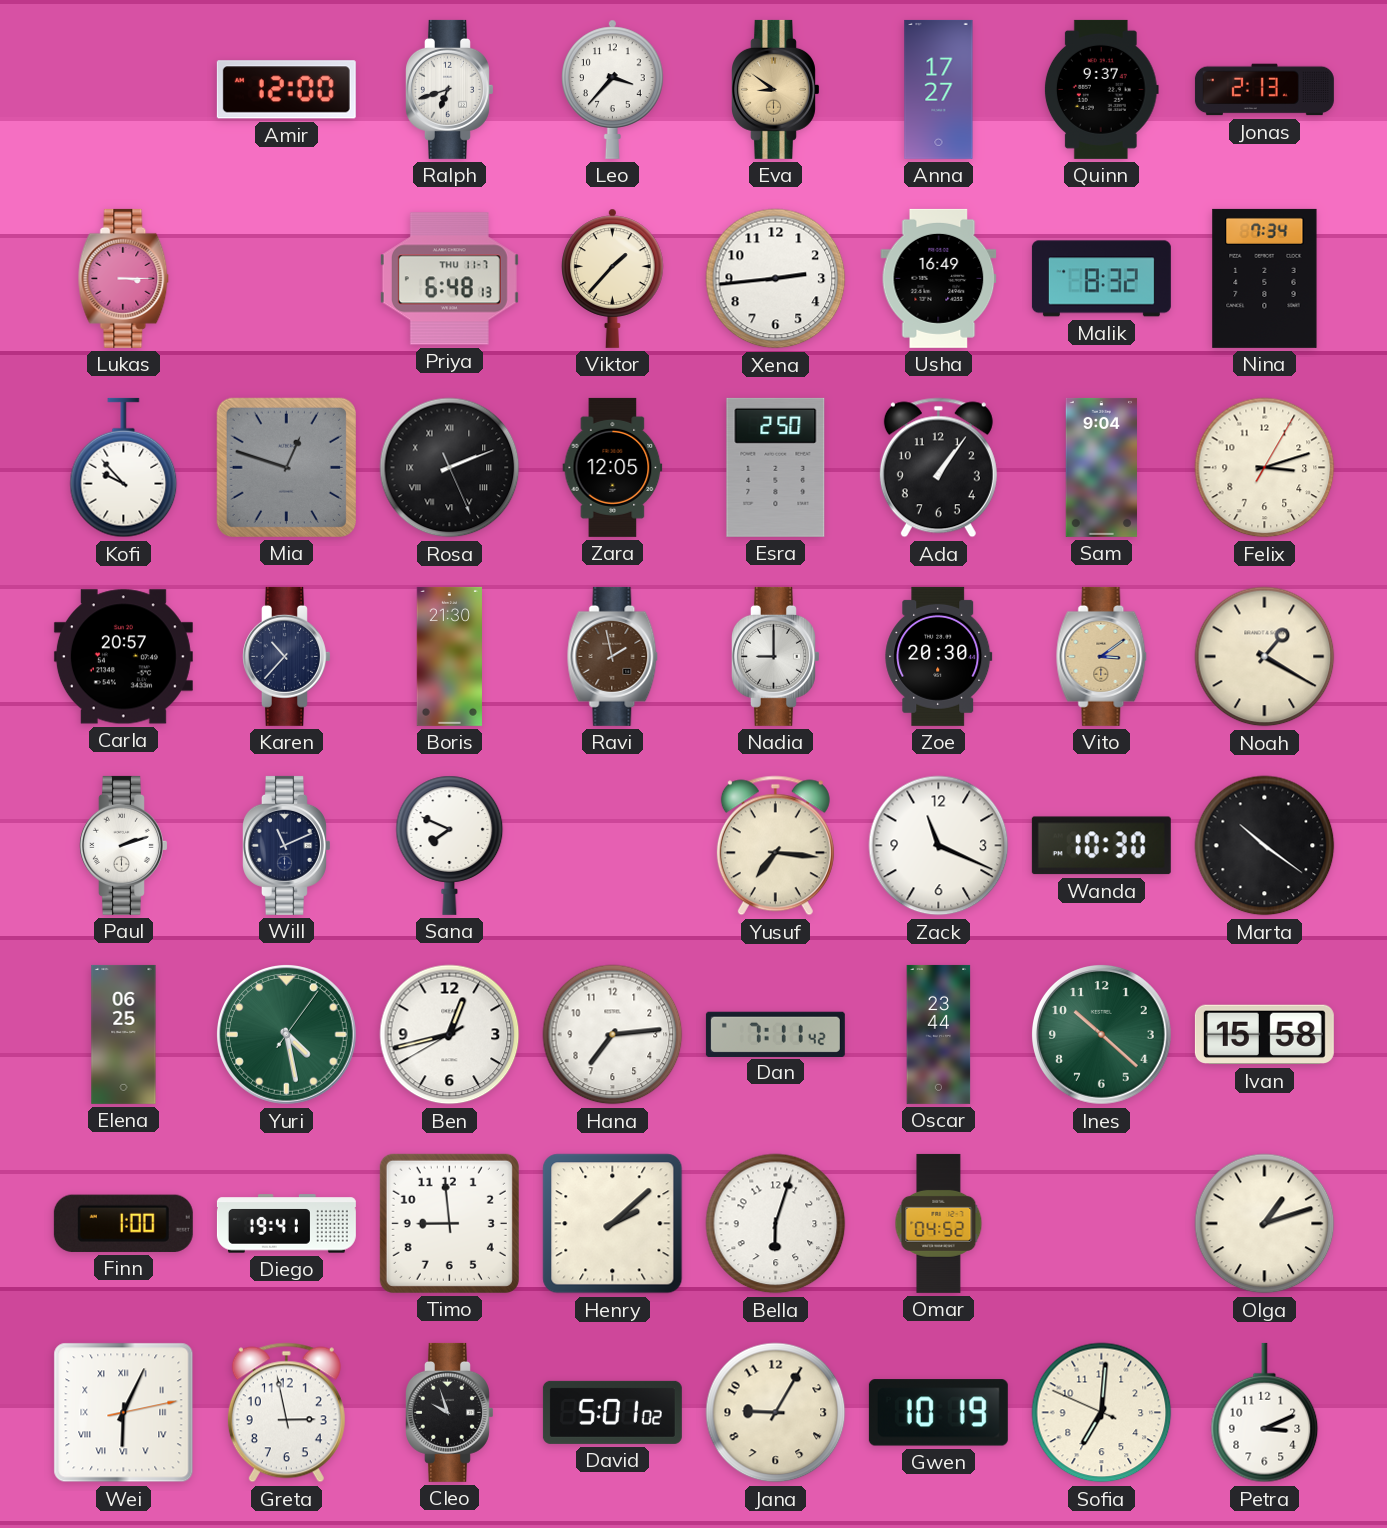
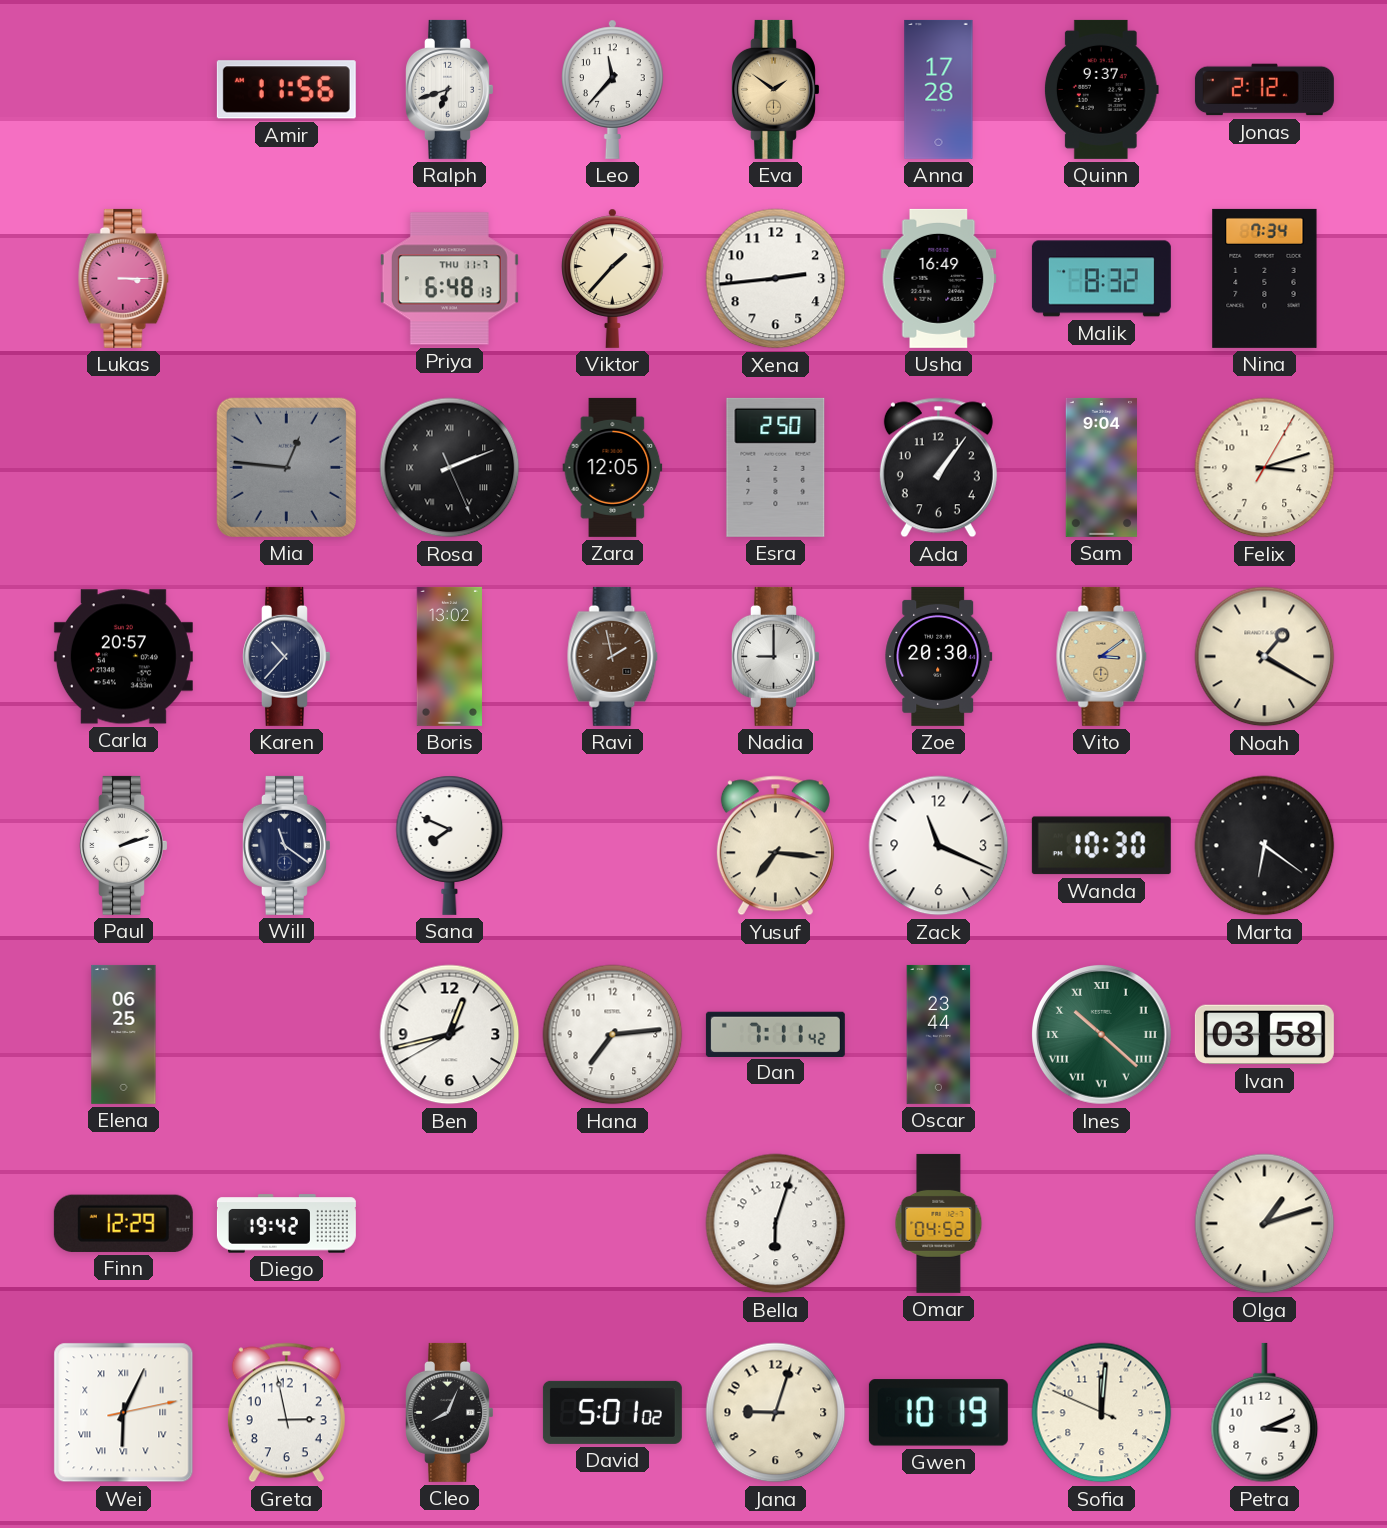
Amir: 12:00 -> 11:56 (286, 90)
Leo: 3:37 -> 11:37 (613, 89)
Eva: 8:51 -> 1:51 (776, 89)
Anna: 17:27 -> 17:28 (939, 89)
Jonas: 2:13 -> 2:12 (1264, 90)
Kofi: 9:53 -> none (124, 468)
Mia: 12:48 -> 12:46 (286, 467)
Boris: 21:30 -> 13:02 (449, 656)
Will: 11:11 -> 11:21 (287, 845)
Marta: 10:21 -> 6:21 (1265, 846)
Yuri: 4:28 -> none (287, 1035)
Ines numerals: Arabic -> Roman (1102, 1035)
Ivan: 15:58 -> 03:58 (1264, 1035)
Finn: 1:00 -> 12:29 (123, 1223)
Diego: 19:41 -> 19:42 (286, 1224)
Timo: 8:59 -> none (449, 1223)
Henry: 2:08 -> none (613, 1224)
Cleo: 9:57 -> 8:04 (450, 1412)
Jana: 9:05 -> 9:03 (776, 1413)
Sofia: 7:00 -> 12:00 (1102, 1413)
